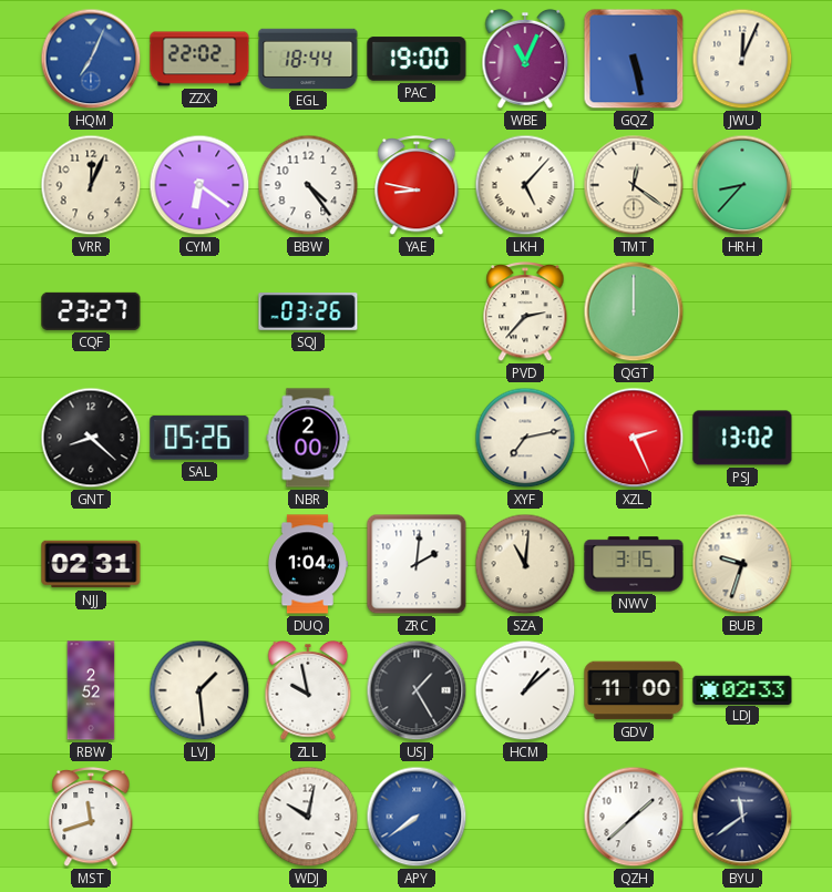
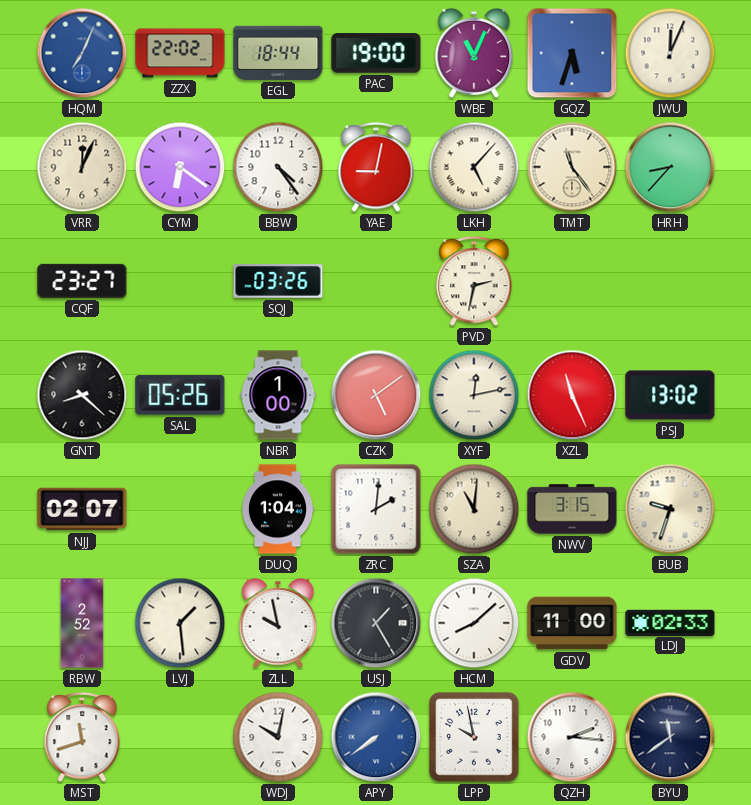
GQZ: 5:28 -> 5:33 (572, 53)
YAE: 8:47 -> 9:02 (376, 168)
TMT: 12:21 -> 11:24 (572, 167)
PVD: 2:37 -> 2:32 (474, 282)
QGT: 12:00 -> none (634, 311)
NBR: 2:00 -> 1:00 (278, 395)
CZK: none -> 5:09 (376, 395)
XYF: 7:13 -> 12:13 (474, 395)
XZL: 2:26 -> 11:26 (572, 395)
NJJ: 02:31 -> 02:07 (82, 509)
HCM: 1:08 -> 8:08 (474, 623)
LPP: none -> 9:58 (474, 737)
QZH: 1:38 -> 2:16 (572, 737)
